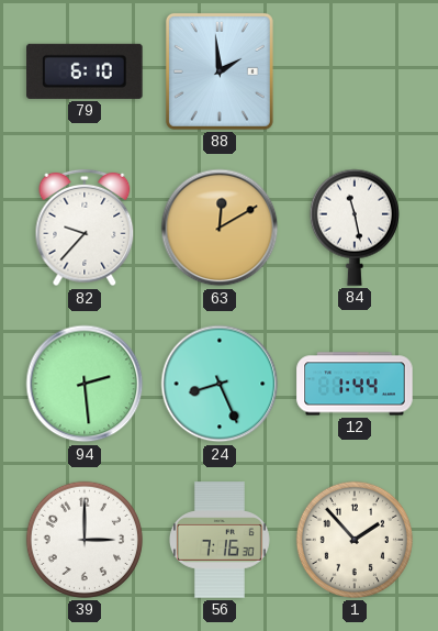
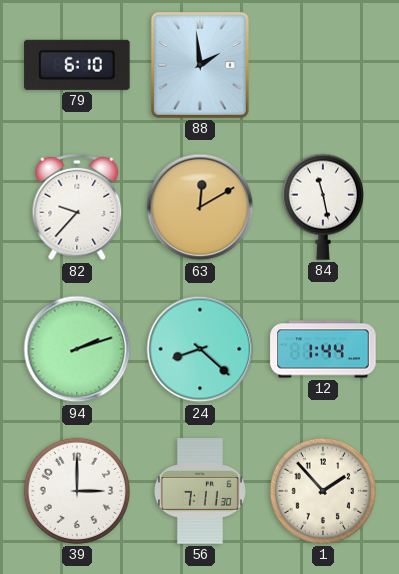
94: 2:29 -> 2:12 (77, 349)
24: 8:26 -> 8:22 (200, 349)
56: 7:16 -> 7:11 (200, 491)
